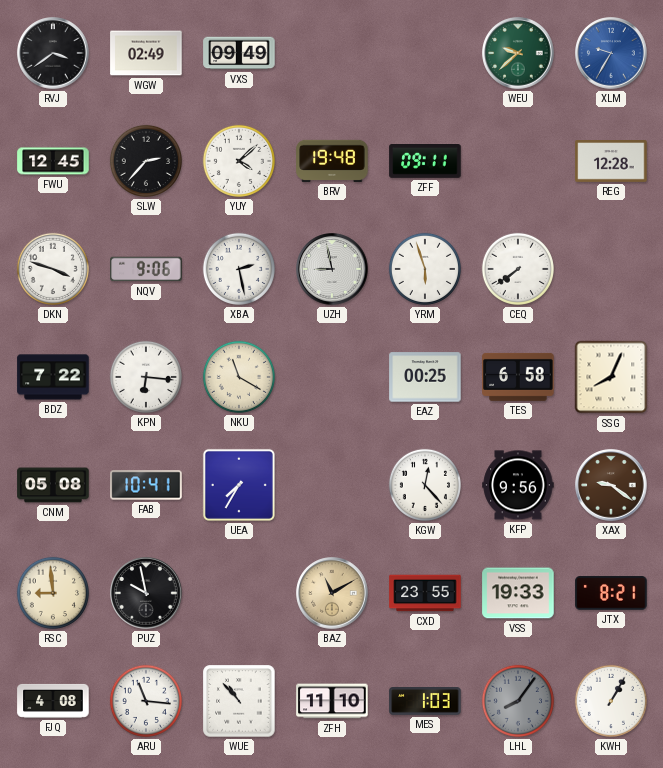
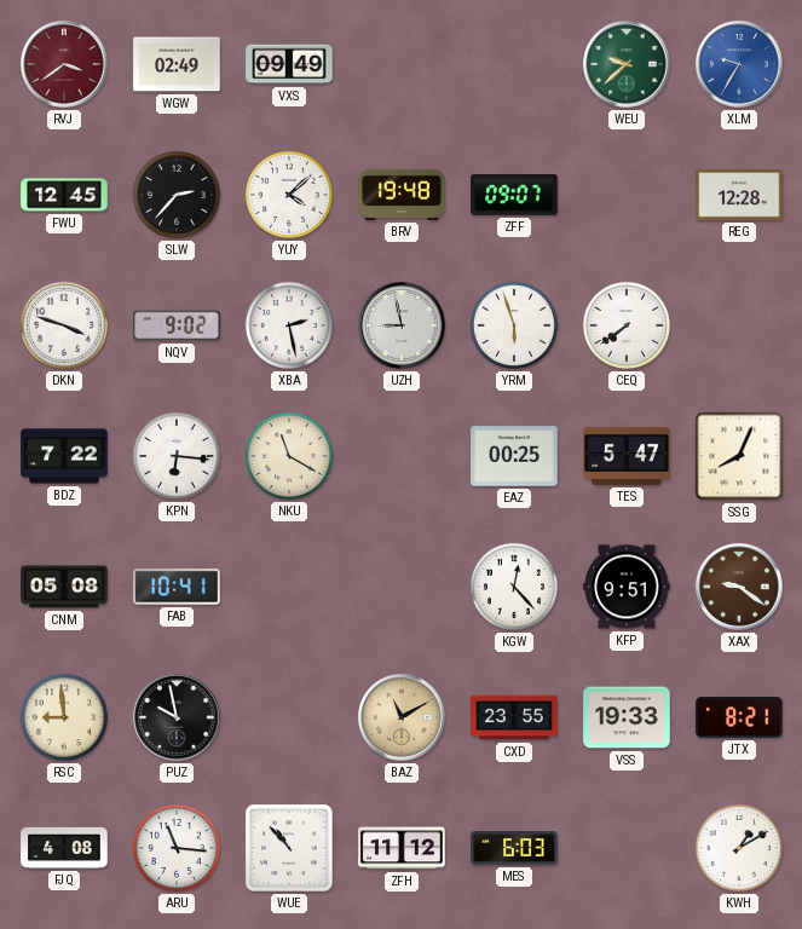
RVJ dial: black -> burgundy (64, 64)
ZFF: 09:11 -> 09:07 (514, 196)
NQV: 9:06 -> 9:02 (177, 325)
TES: 6:58 -> 5:47 (627, 456)
UEA: 7:35 -> none (239, 485)
KFP: 9:56 -> 9:51 (627, 587)
ZFH: 11:10 -> 11:12 (402, 848)
MES: 1:03 -> 6:03 (514, 849)
LHL: 8:06 -> none (518, 701)
KWH: 1:05 -> 1:10 (739, 848)
